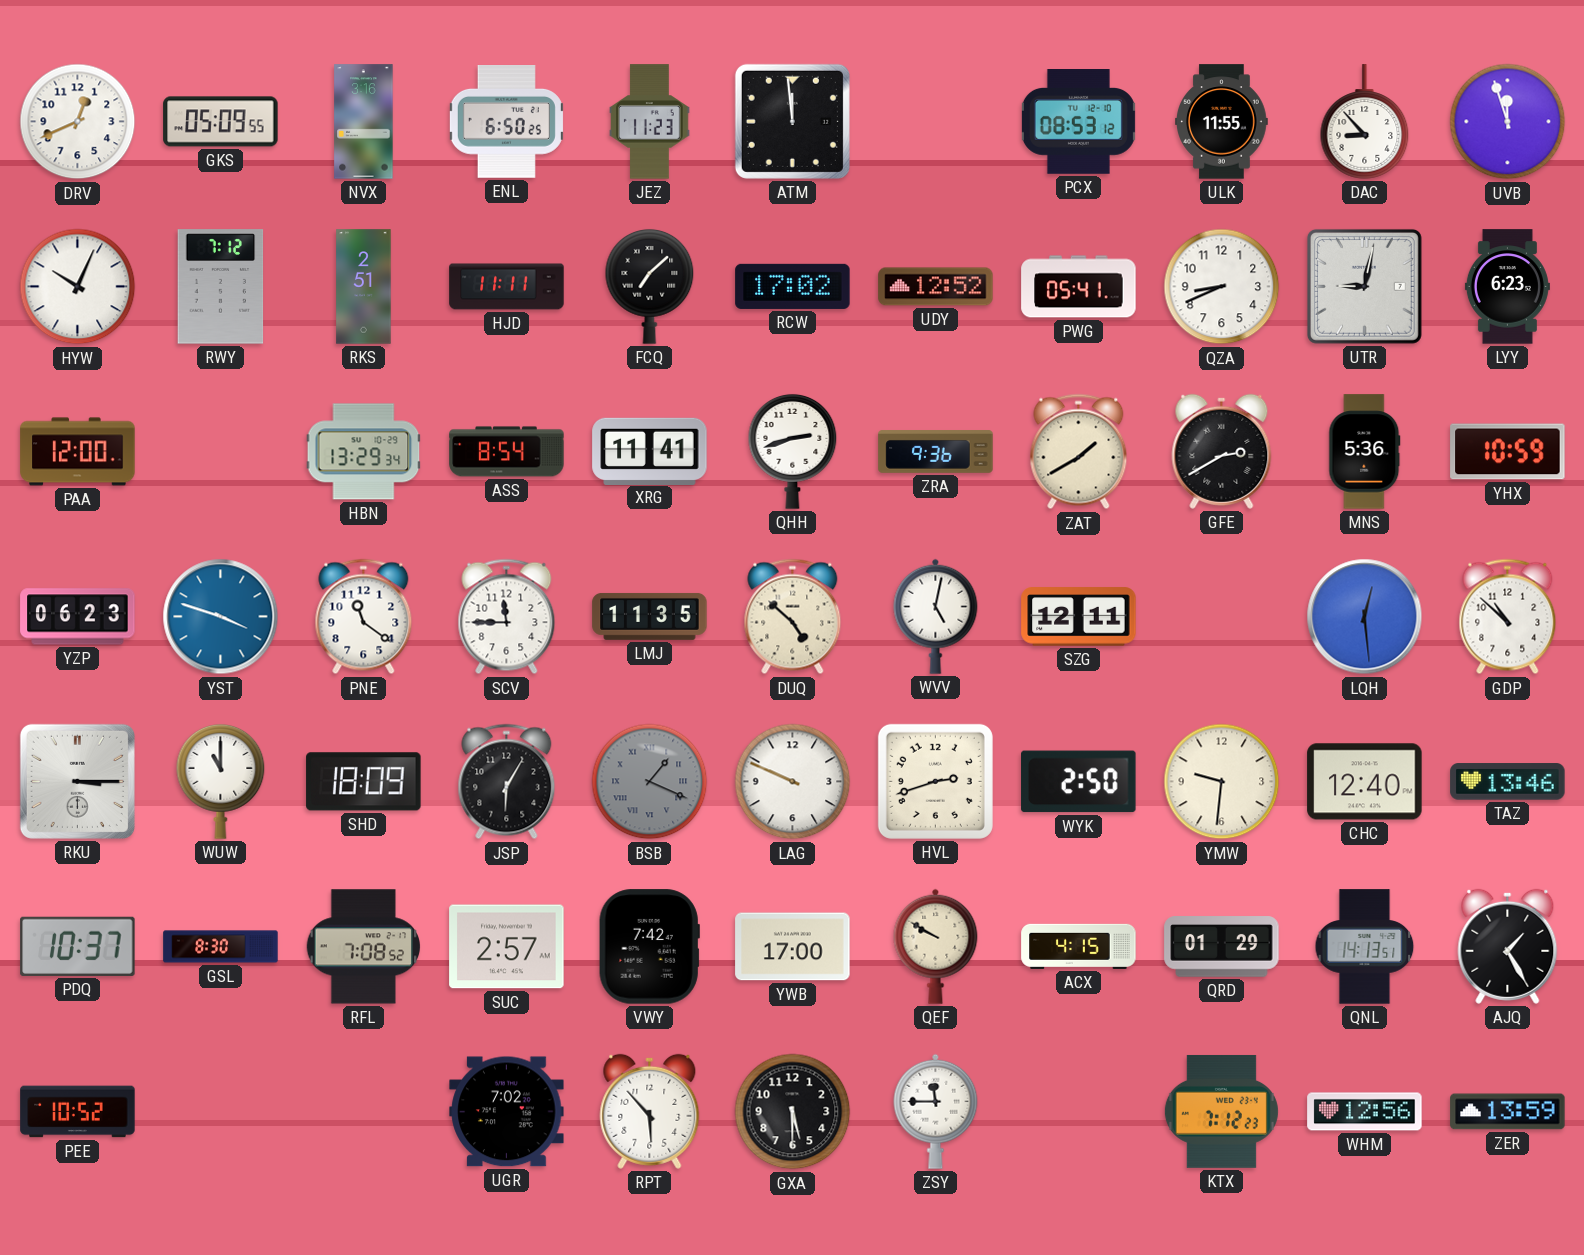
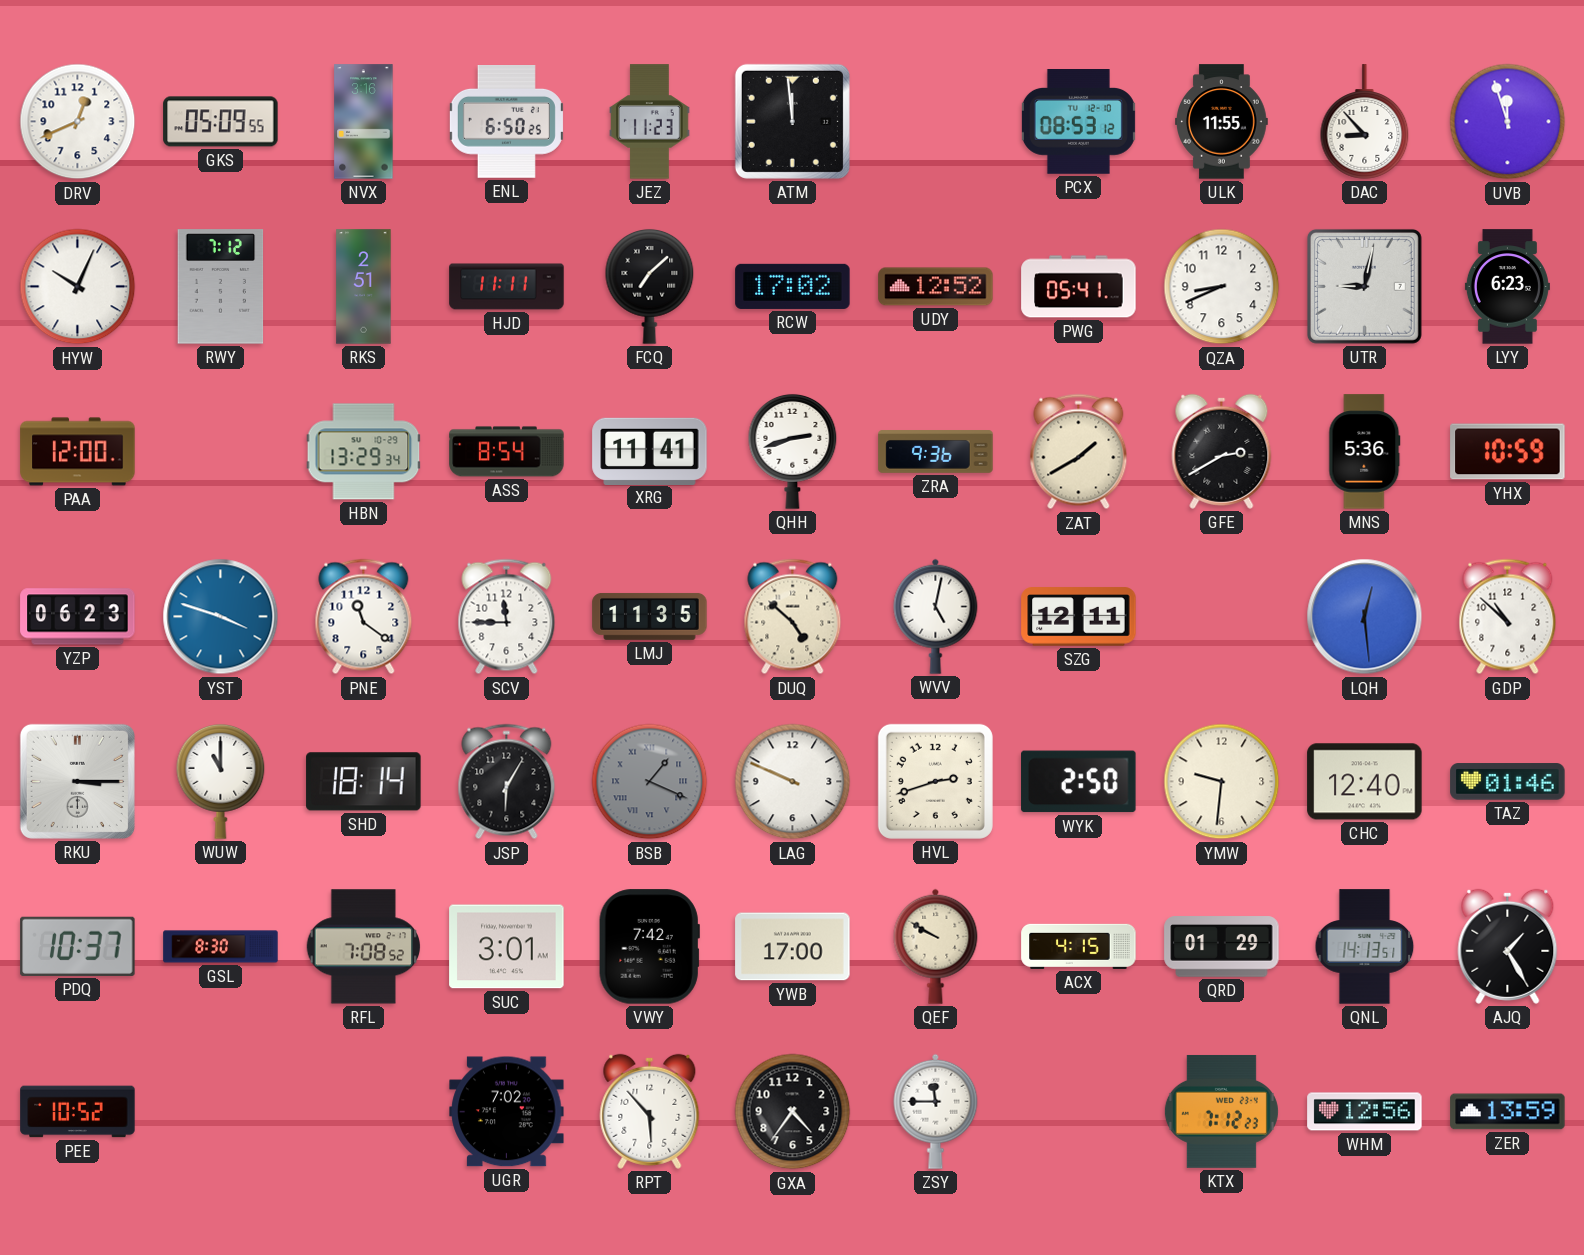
SHD: 18:09 -> 18:14 (364, 782)
TAZ: 13:46 -> 01:46 (1508, 782)
SUC: 2:57 -> 3:01 (507, 947)
GXA: 5:30 -> 4:36 (793, 1112)
